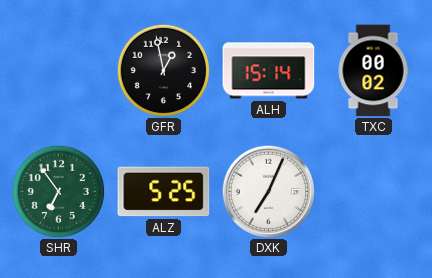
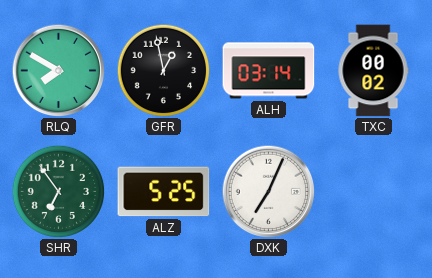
RLQ: none -> 7:50 (58, 70)
ALH: 15:14 -> 03:14 (269, 71)
